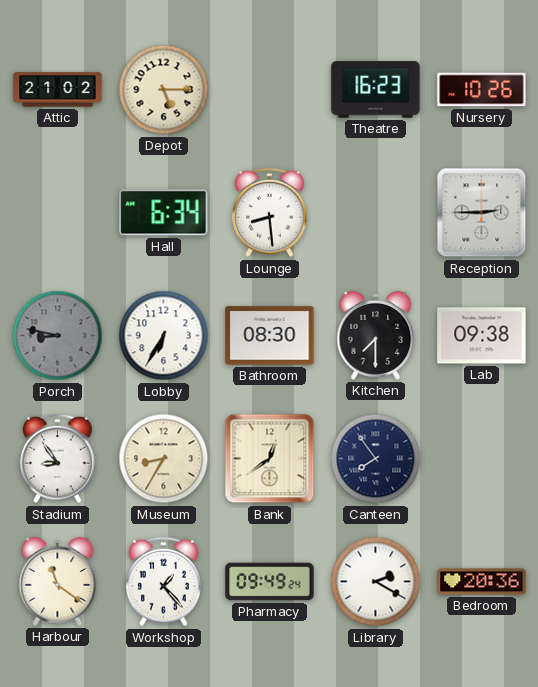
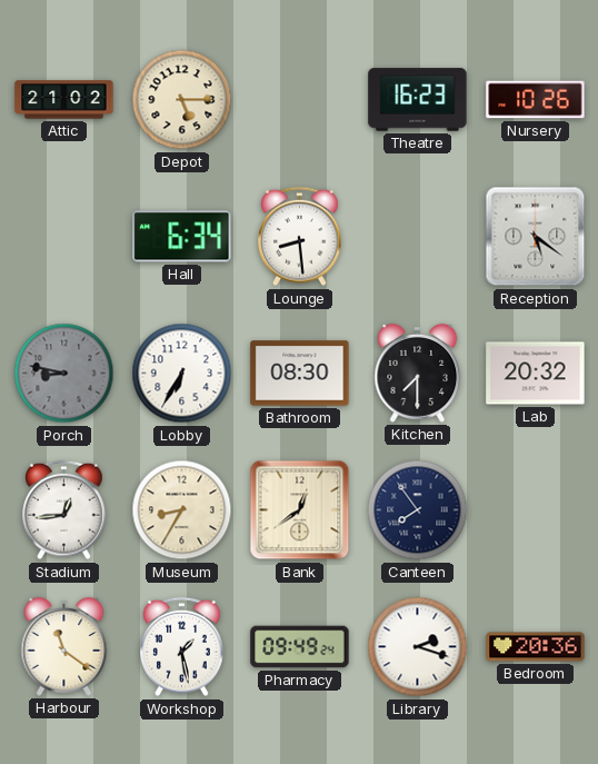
Reception: 2:45 -> 5:21 (536, 237)
Lab: 09:38 -> 20:32 (536, 374)
Stadium: 8:54 -> 12:44 (64, 510)
Workshop: 1:23 -> 1:28 (182, 647)
Library: 2:20 -> 2:18 (418, 647)
